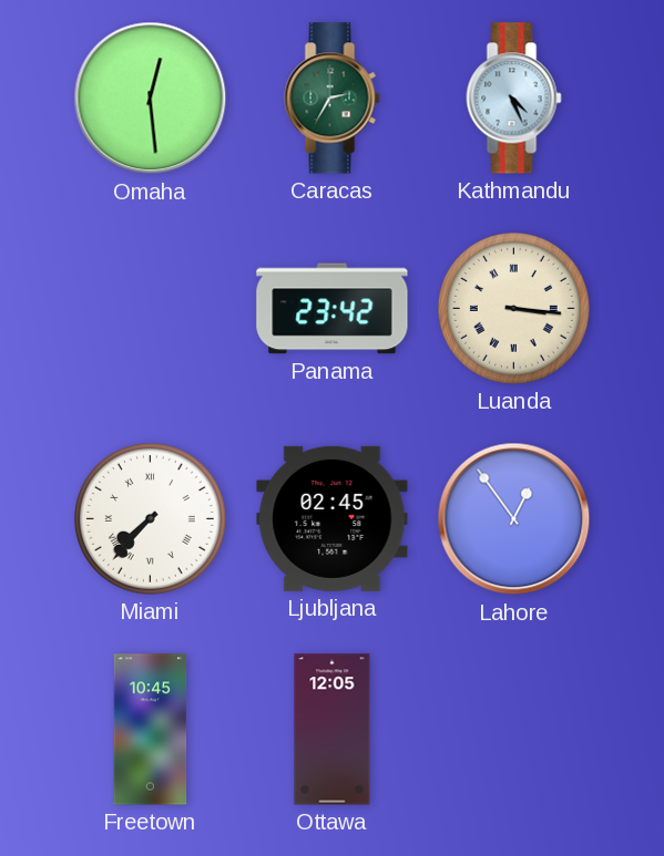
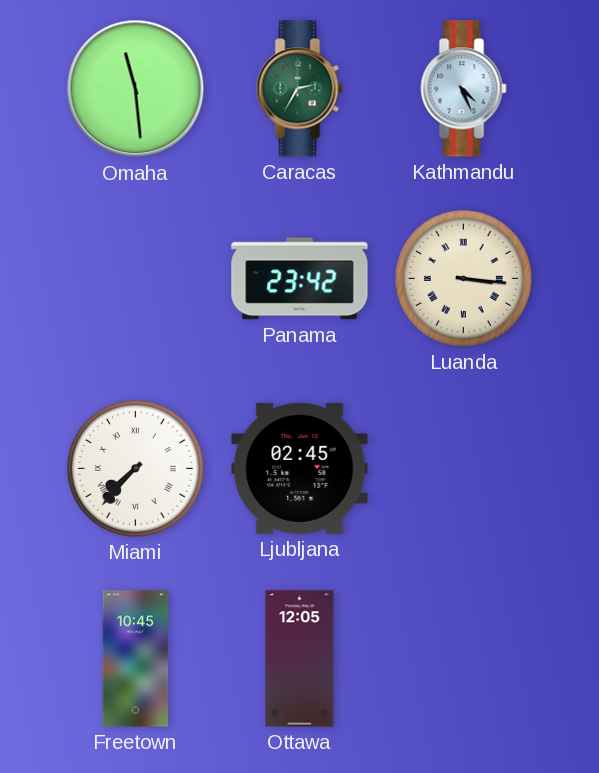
Omaha: 12:29 -> 11:29 (136, 89)
Lahore: 12:54 -> none (514, 519)
